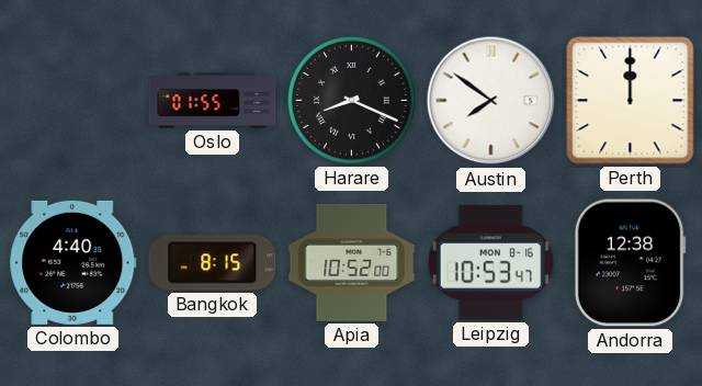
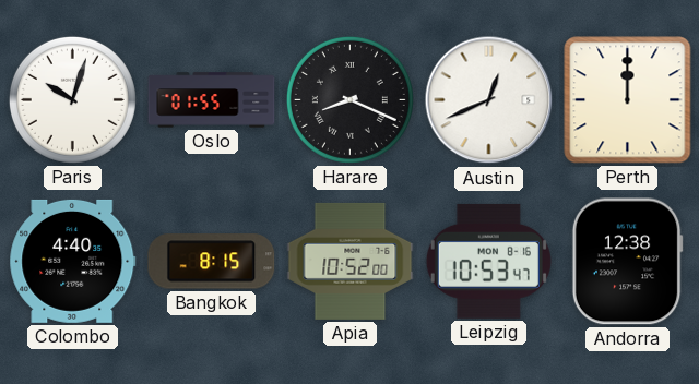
Paris: none -> 10:03 (72, 99)
Austin: 7:51 -> 12:41 (489, 100)
